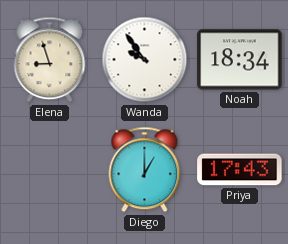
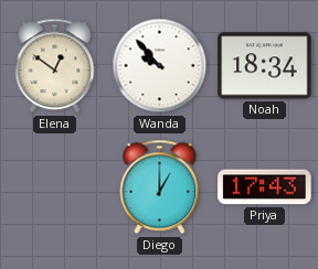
Elena: 8:57 -> 12:51 (55, 66)
Wanda: 9:54 -> 9:53 (160, 66)
